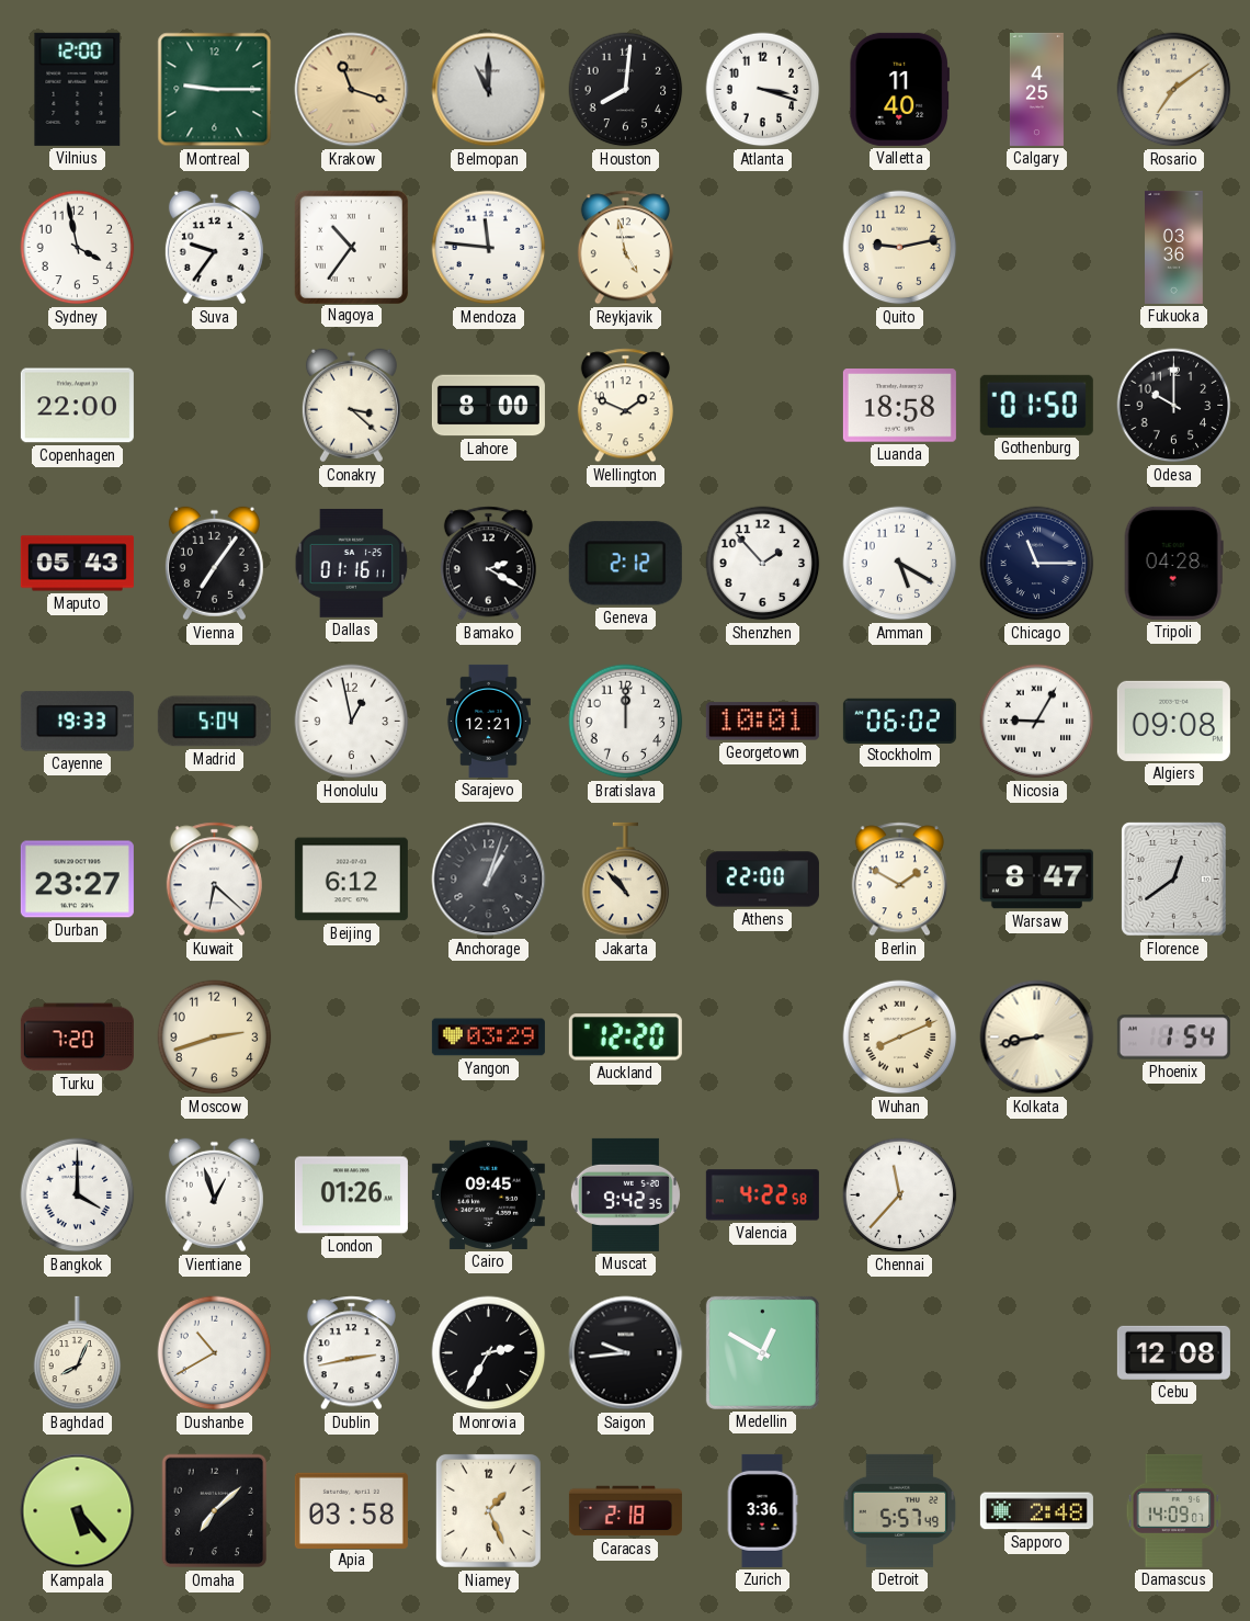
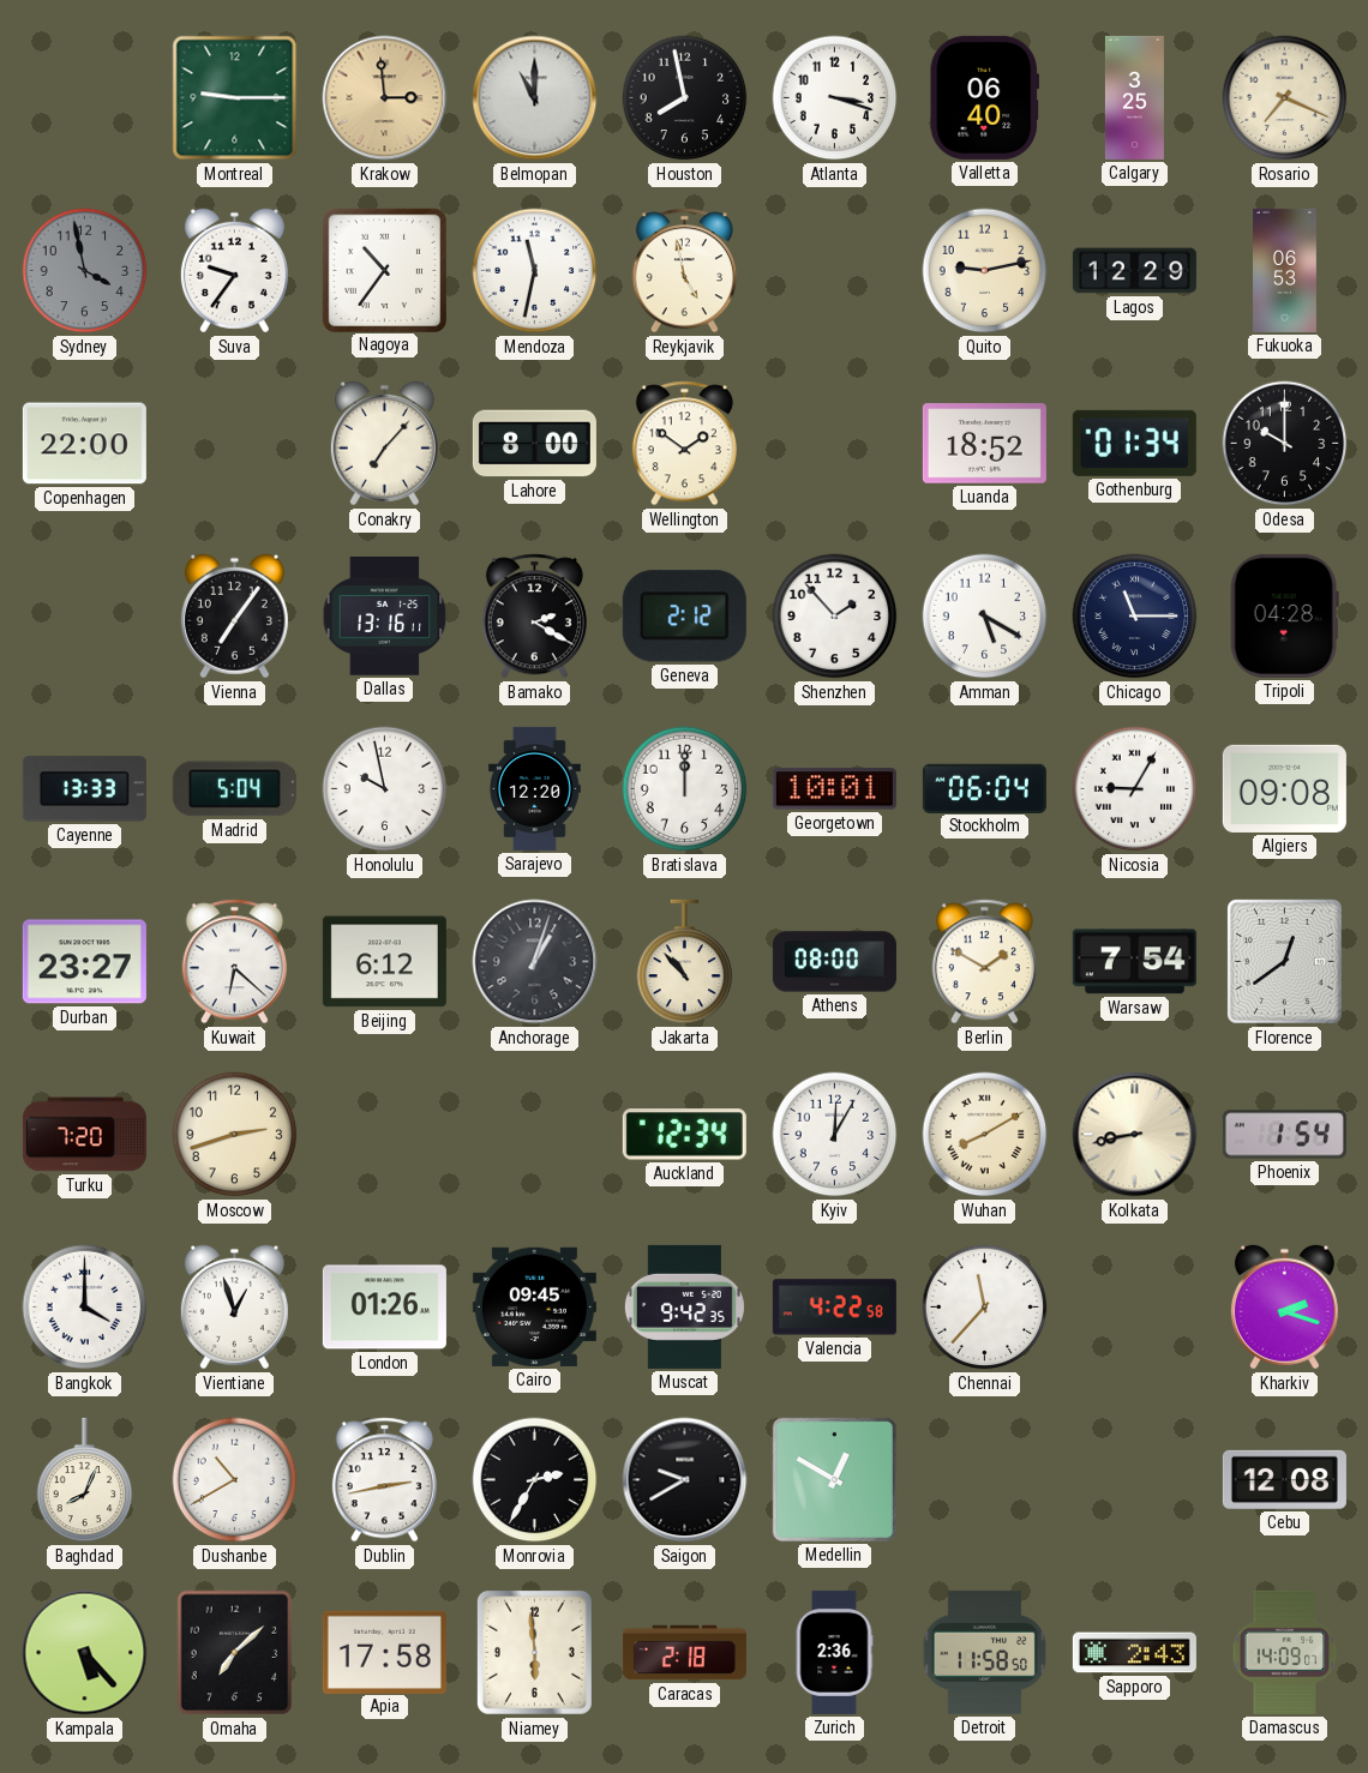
Vilnius: 12:00 -> none (78, 89)
Krakow: 11:18 -> 2:59 (385, 98)
Houston: 8:01 -> 7:58 (685, 98)
Valletta: 11:40 -> 06:40 (984, 97)
Calgary: 4:25 -> 3:25 (1134, 97)
Rosario: 7:09 -> 7:19 (1285, 98)
Sydney dial: white -> grey (85, 271)
Mendoza: 11:46 -> 11:32 (535, 271)
Lagos: none -> 12:29 (1134, 271)
Fukuoka: 03:36 -> 06:53 (1285, 270)
Conakry: 3:22 -> 7:07 (384, 444)
Wellington: 1:49 -> 1:51 (684, 444)
Luanda: 18:58 -> 18:52 (984, 444)
Gothenburg: 01:50 -> 01:34 (1134, 443)
Maputo: 05:43 -> none (77, 564)
Dallas: 01:16 -> 13:16 (385, 615)
Cayenne: 19:33 -> 13:33 (84, 789)
Honolulu: 12:58 -> 9:58 (385, 789)
Sarajevo: 12:21 -> 12:20 (534, 788)
Stockholm: 06:02 -> 06:04 (984, 788)
Athens: 22:00 -> 08:00 (834, 962)
Warsaw: 8:47 -> 7:54 (1134, 962)
Yangon: 03:29 -> none (488, 1038)
Auckland: 12:20 -> 12:34 (684, 1135)
Kyiv: none -> 12:05 (835, 1135)
Wuhan: 8:11 -> 8:10 (985, 1135)
Kharkiv: none -> 2:18 (1284, 1308)
Saigon: 9:44 -> 9:40 (685, 1480)
Apia: 03:58 -> 17:58 (384, 1652)
Niamey: 1:26 -> 5:59 (534, 1652)
Zurich: 3:36 -> 2:36 (834, 1652)
Detroit: 5:57 -> 11:58 (985, 1652)
Sapporo: 2:48 -> 2:43 (1134, 1653)
